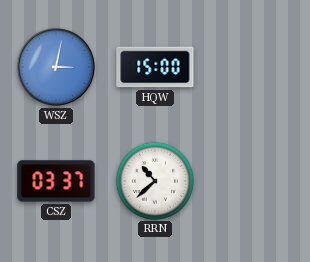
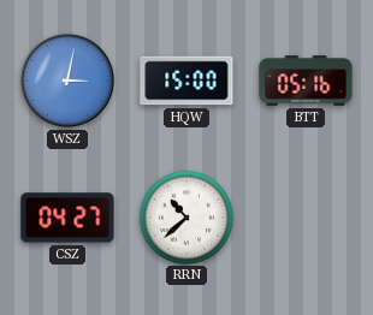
BTT: none -> 05:16 (306, 81)
CSZ: 03:37 -> 04:27 (67, 218)
